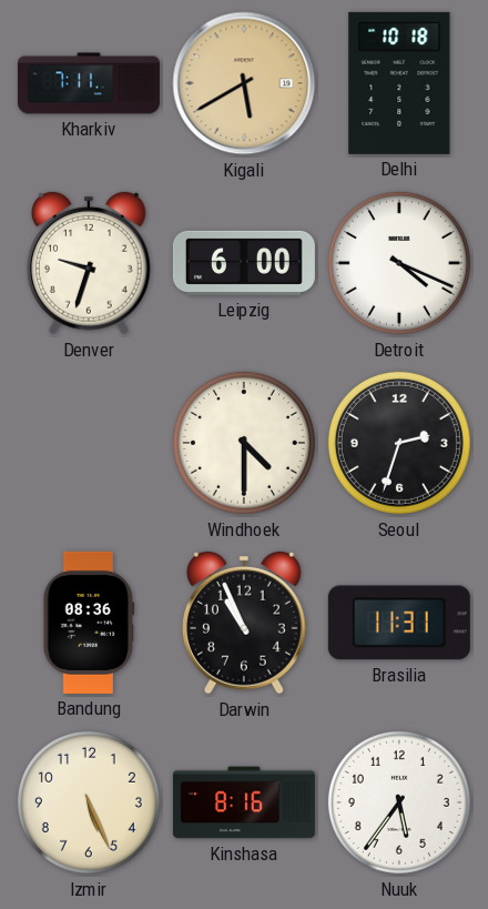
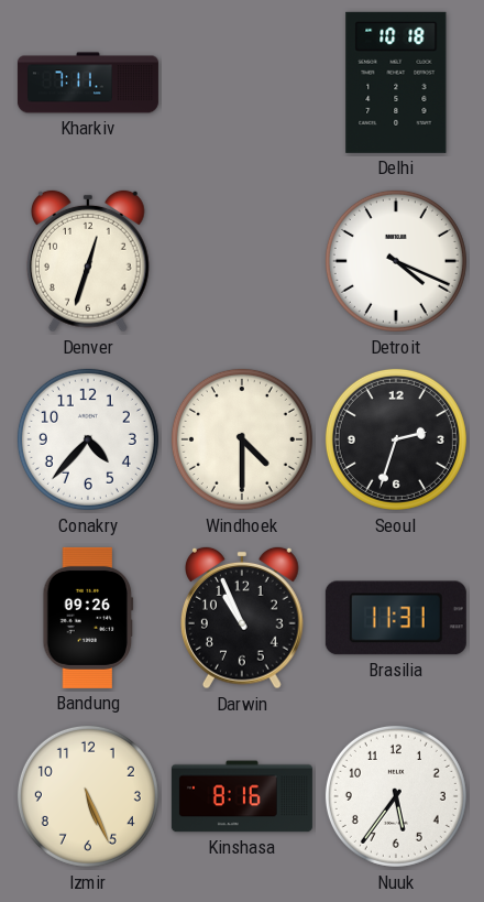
Kigali: 5:40 -> none (244, 83)
Denver: 9:33 -> 12:33 (88, 261)
Leipzig: 6:00 -> none (244, 263)
Conakry: none -> 4:37 (88, 439)
Bandung: 08:36 -> 09:26 (88, 618)
